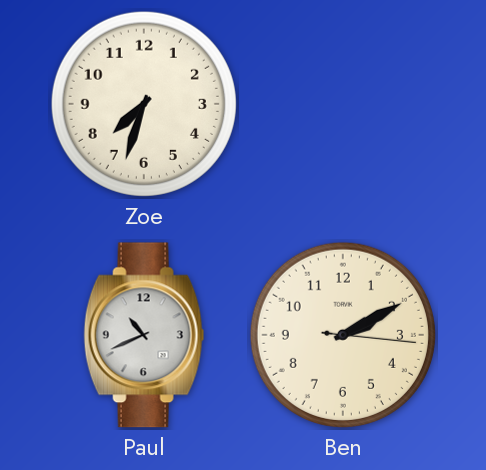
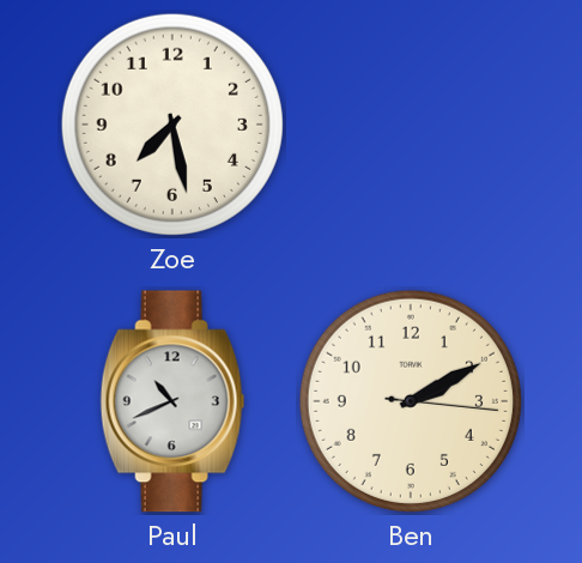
Zoe: 7:33 -> 7:28 (172, 125)
